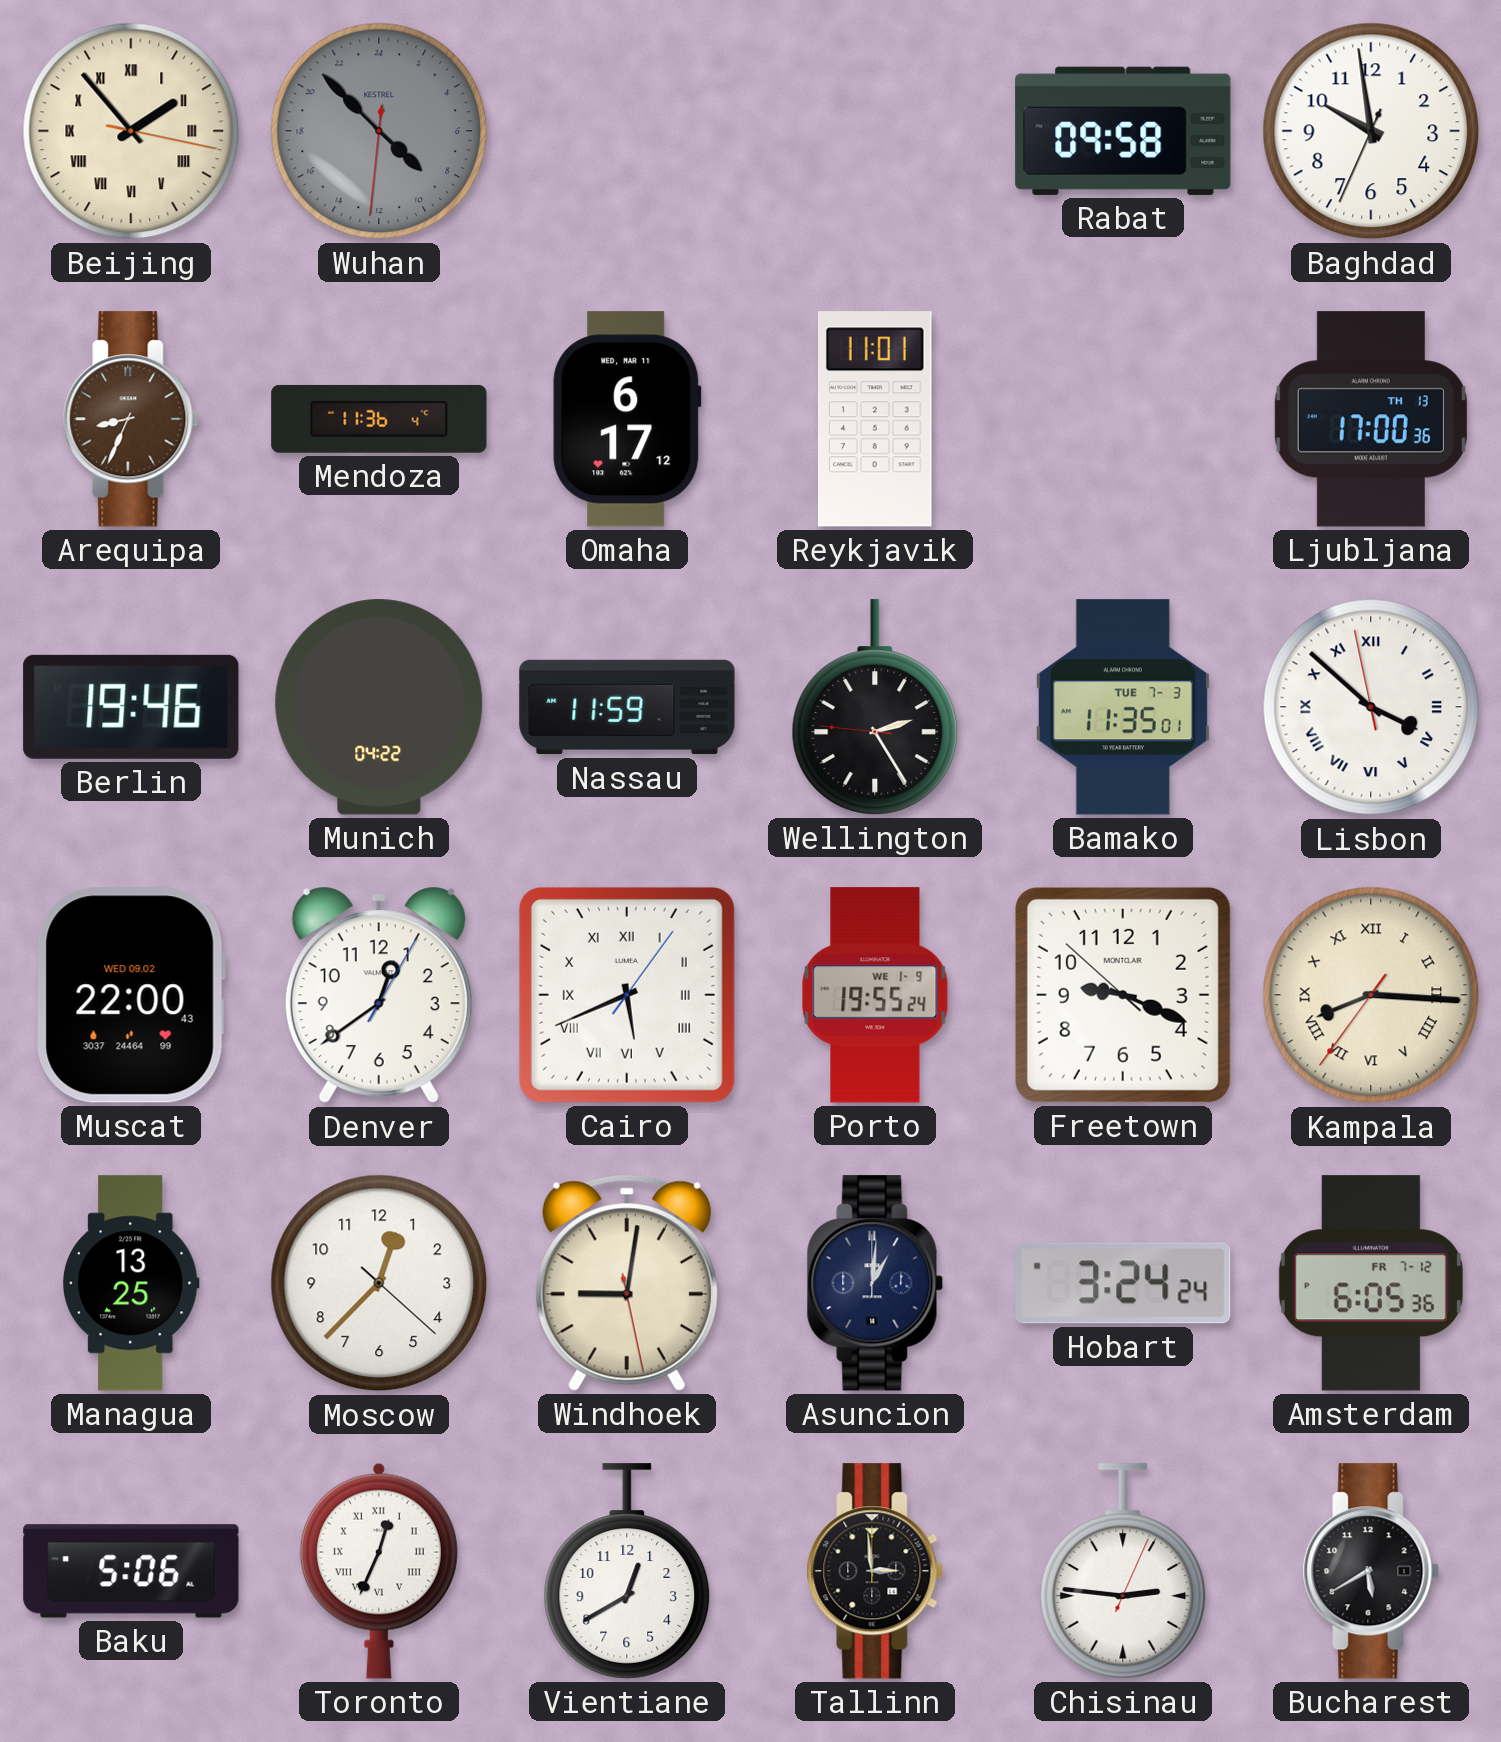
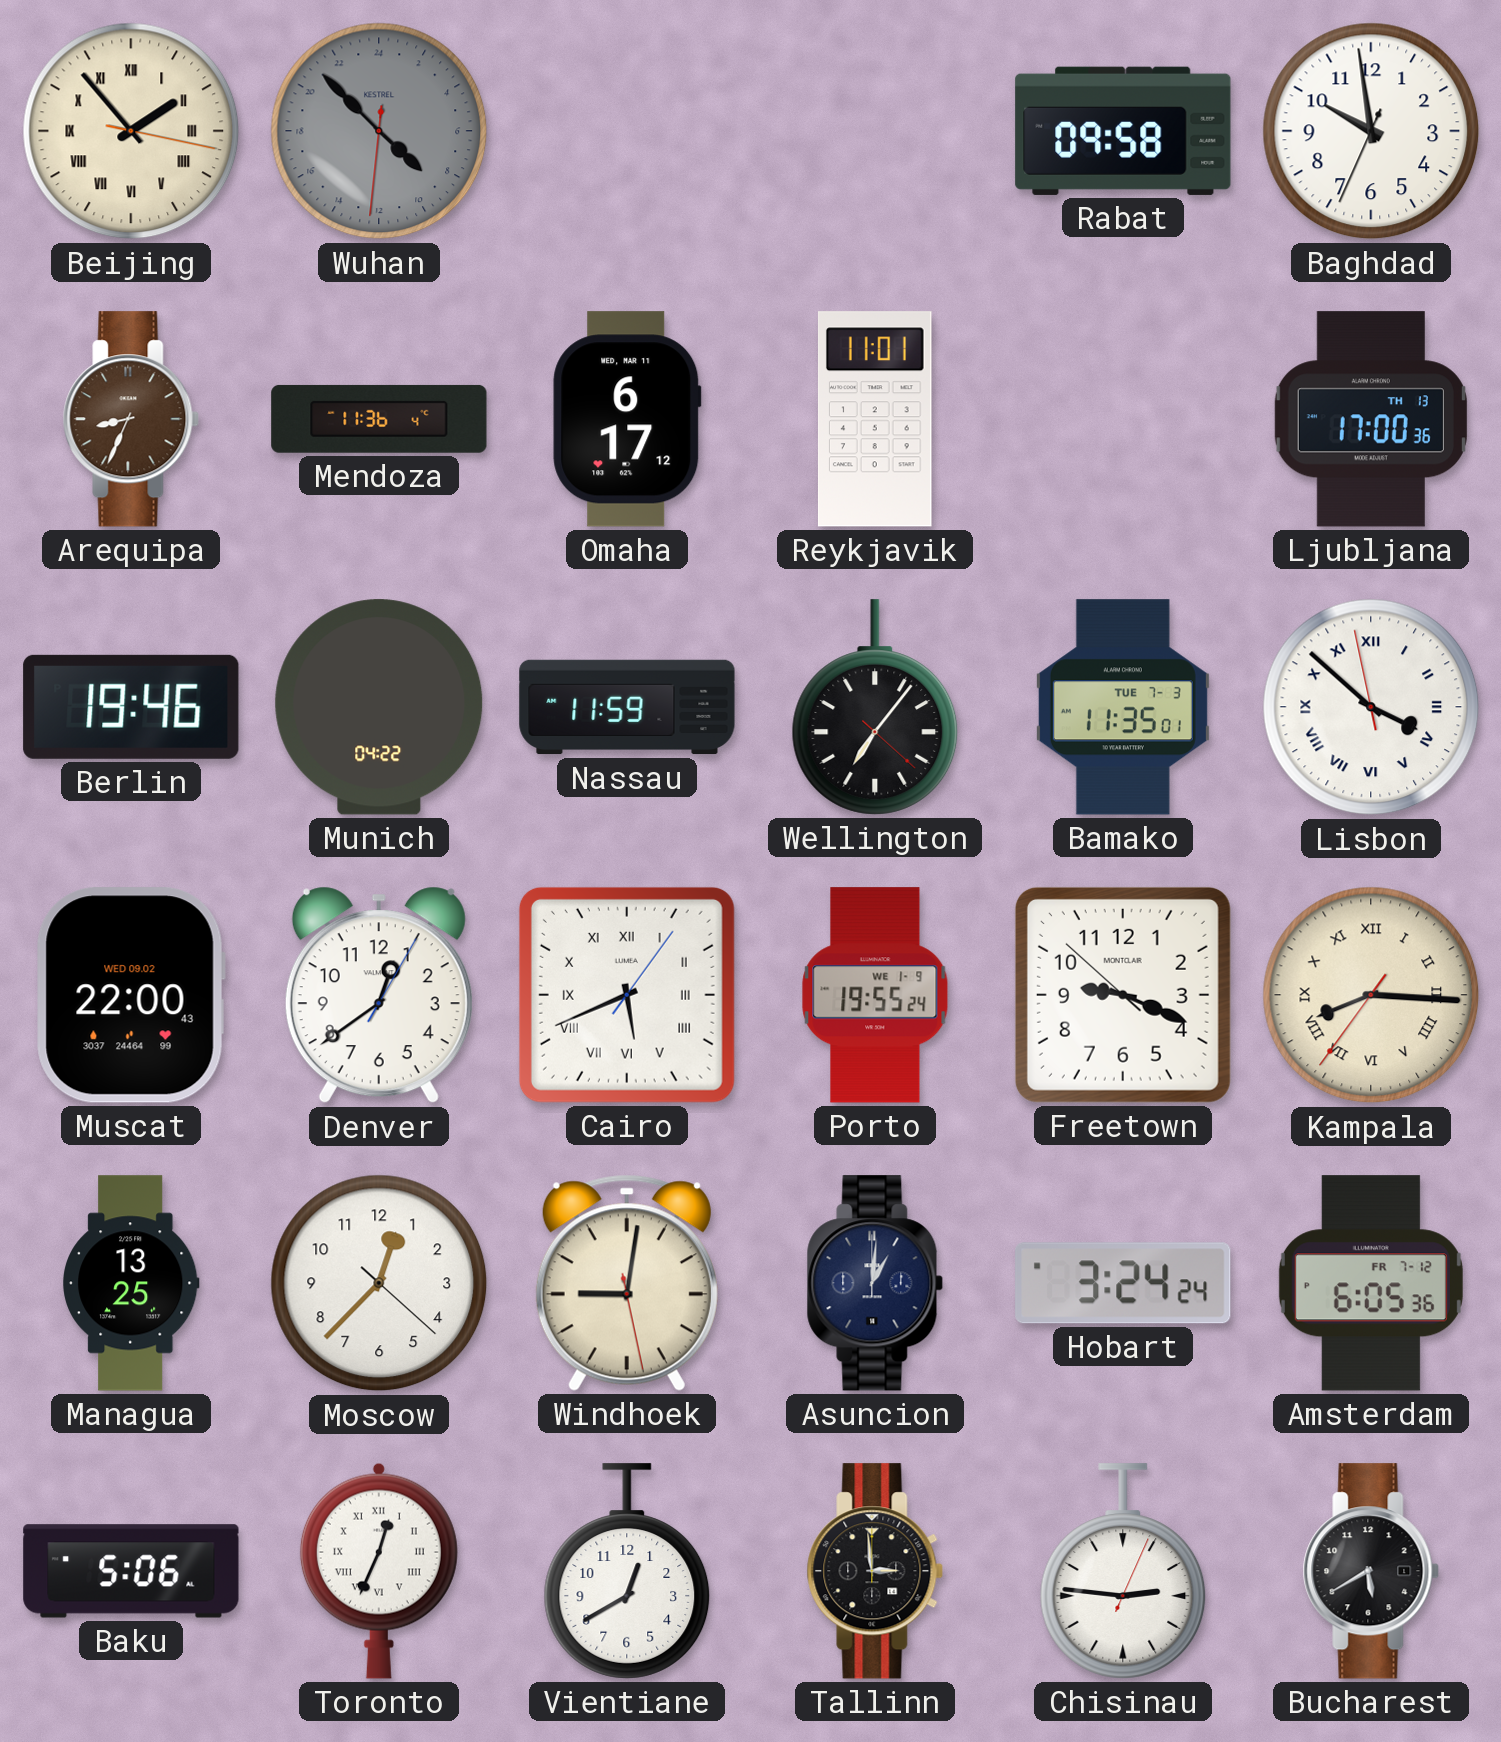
Wellington: 2:24 -> 7:06 (875, 707)
